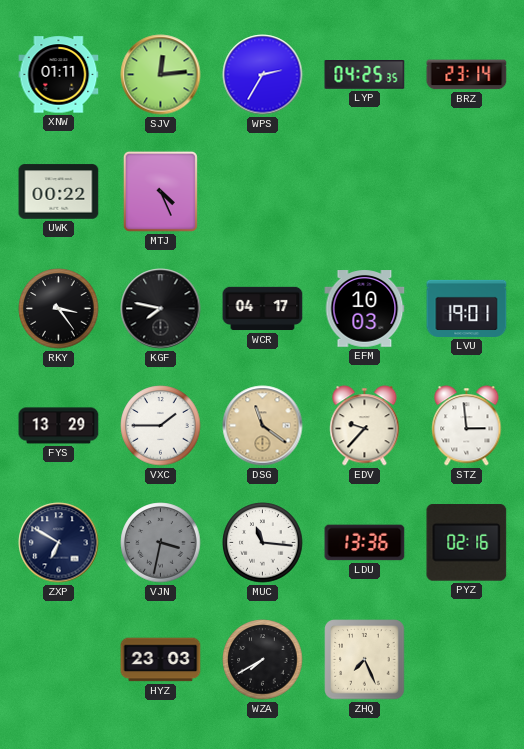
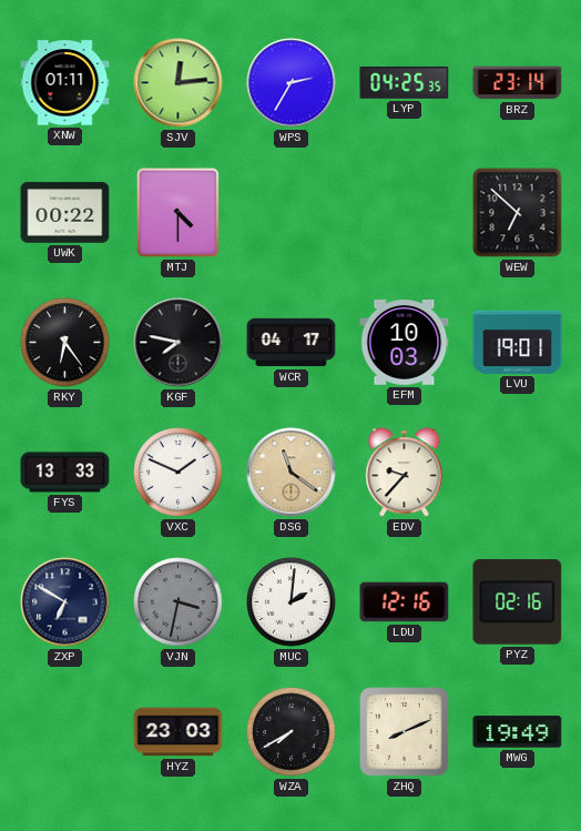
MTJ: 4:26 -> 4:30 (177, 212)
WEW: none -> 6:52 (518, 213)
RKY: 3:24 -> 6:24 (65, 343)
FYS: 13:29 -> 13:33 (65, 473)
VXC: 1:45 -> 1:49 (179, 473)
STZ: 2:59 -> none (467, 426)
MUC: 11:16 -> 2:01 (292, 602)
LDU: 13:36 -> 12:16 (405, 602)
ZHQ: 7:26 -> 8:11 (405, 732)
MWG: none -> 19:49 (518, 732)
